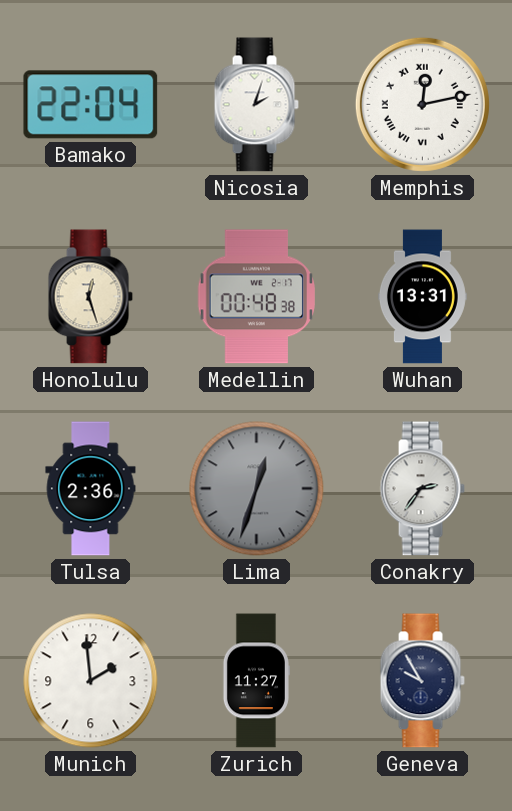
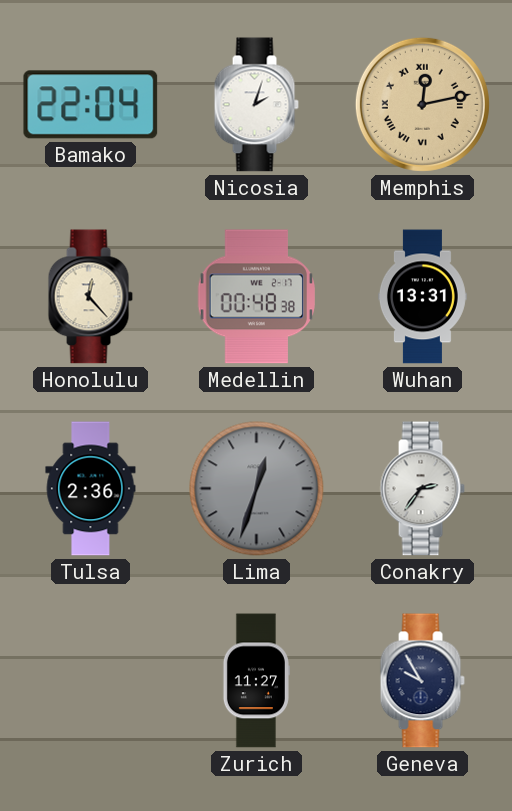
Memphis dial: white -> champagne (422, 104)
Honolulu: 12:27 -> 12:23 (90, 297)
Munich: 1:59 -> none (91, 681)
